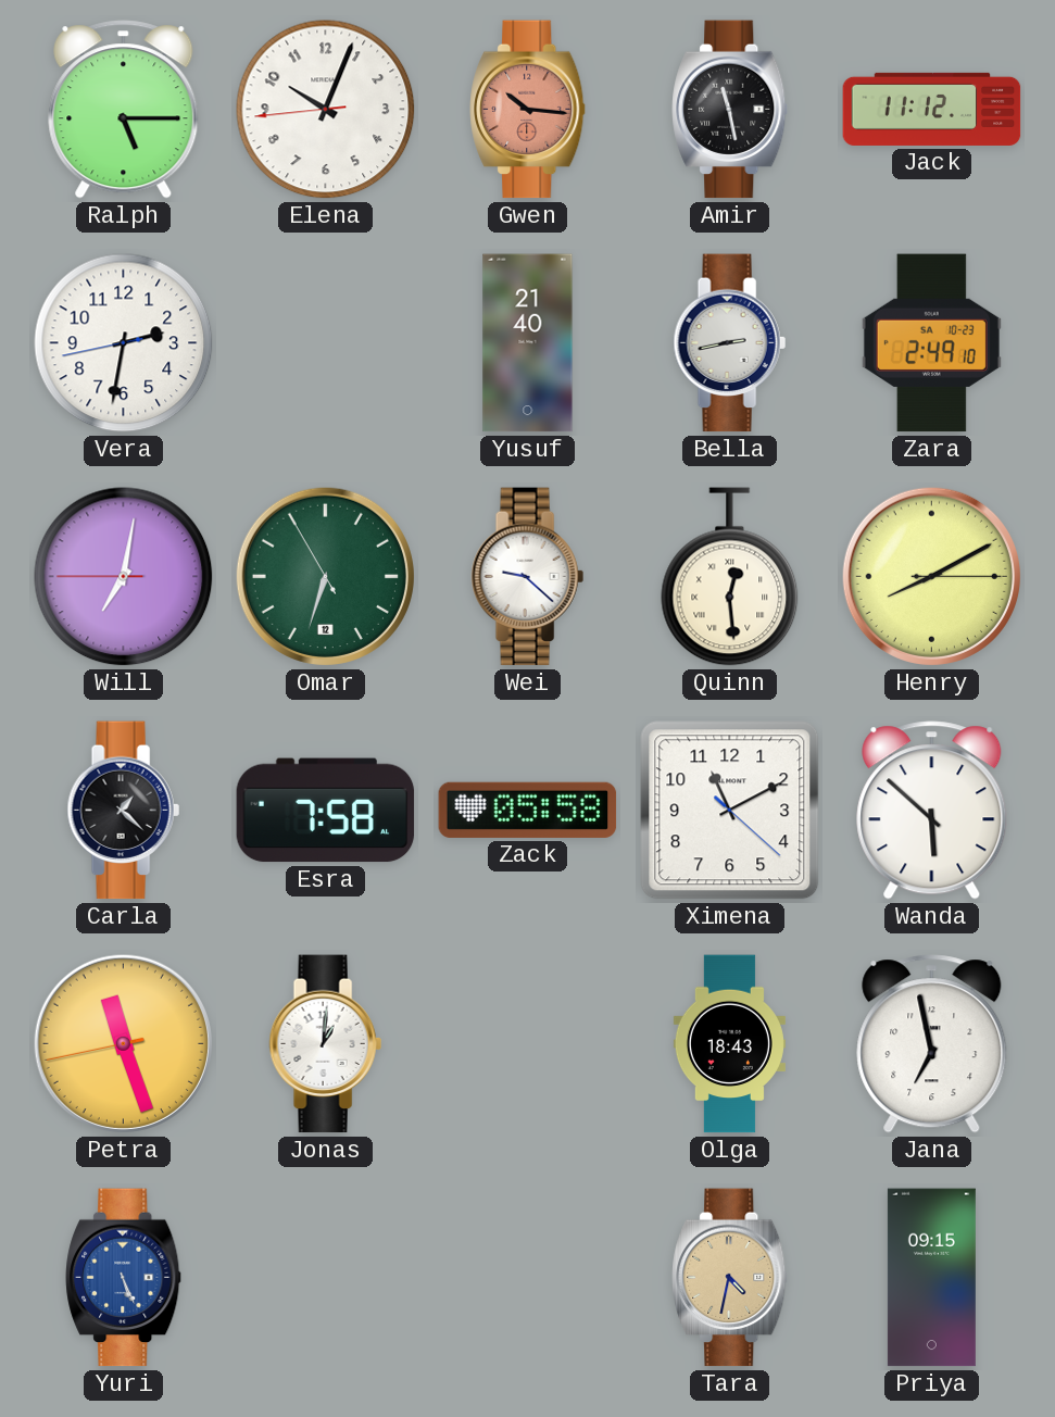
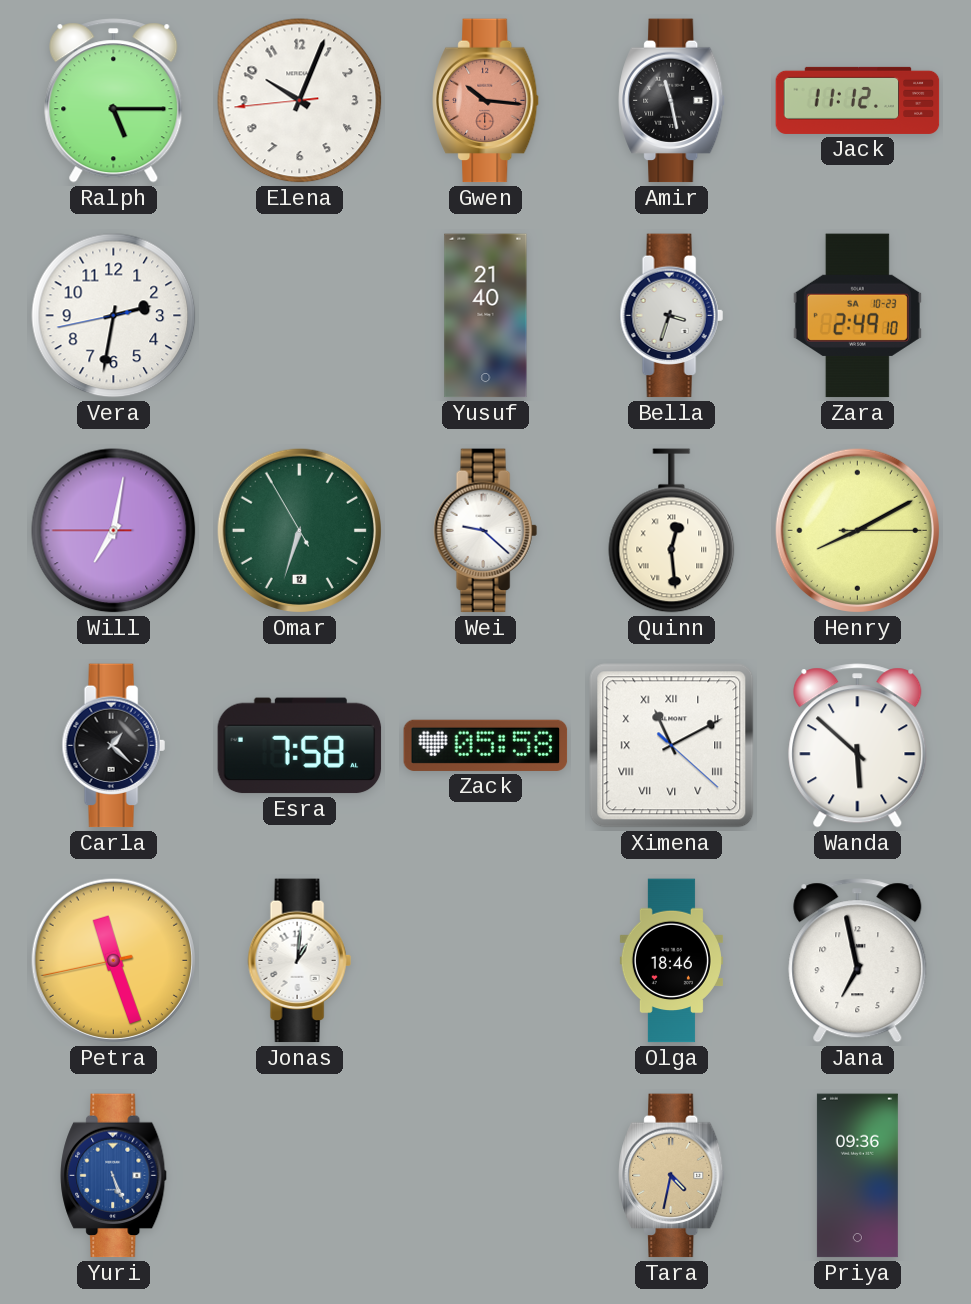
Bella: 2:43 -> 3:33 (671, 316)
Ximena numerals: Arabic -> Roman (672, 746)
Olga: 18:43 -> 18:46 (671, 961)
Priya: 09:15 -> 09:36 (857, 1176)
